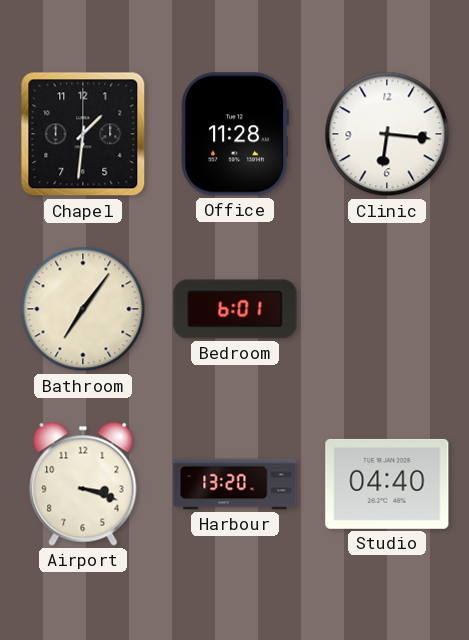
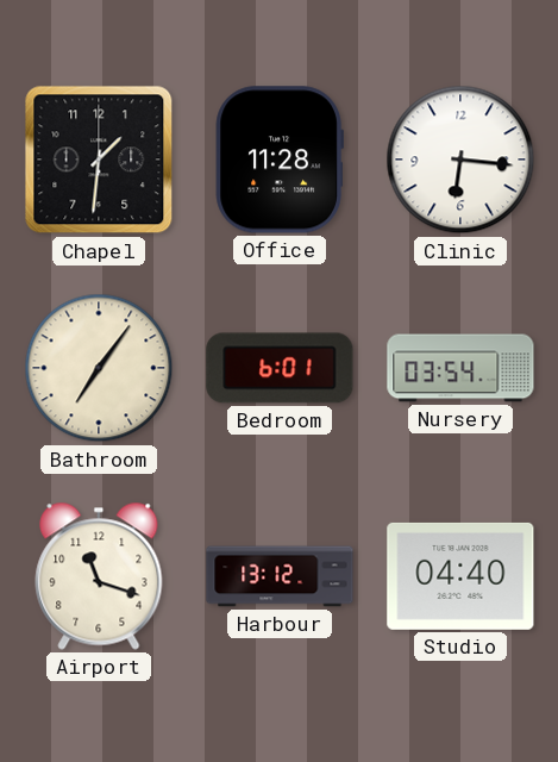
Nursery: none -> 03:54 (460, 368)
Airport: 3:18 -> 11:18 (99, 576)
Harbour: 13:20 -> 13:12 (280, 576)
